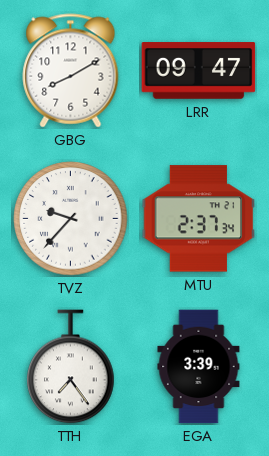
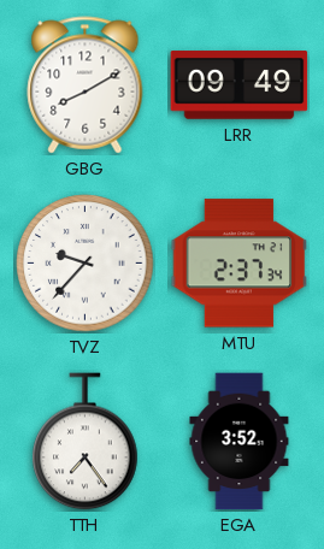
LRR: 09:47 -> 09:49 (240, 85)
EGA: 3:39 -> 3:52 (240, 442)
